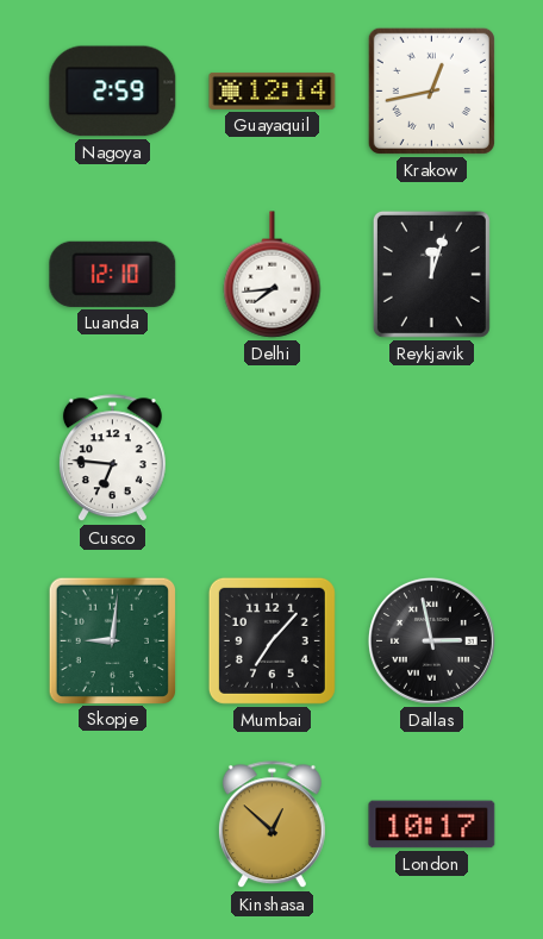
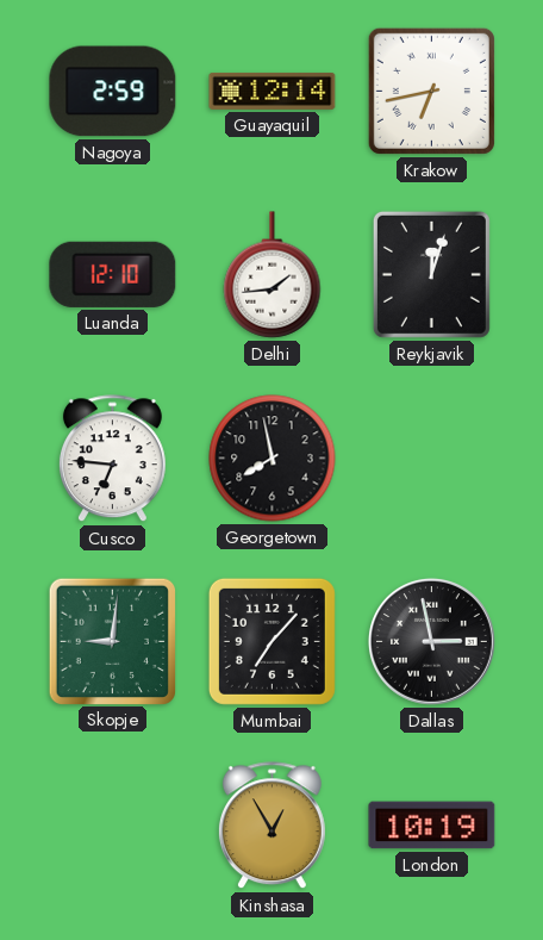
Krakow: 12:43 -> 6:43 (431, 91)
Delhi: 7:44 -> 1:44 (273, 275)
Georgetown: none -> 7:58 (273, 459)
Kinshasa: 12:52 -> 12:55 (271, 826)
London: 10:17 -> 10:19 (432, 826)
